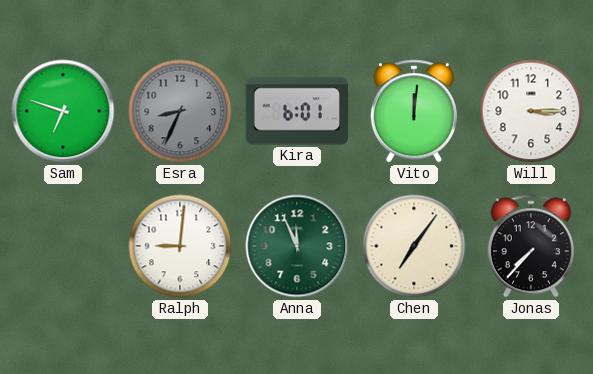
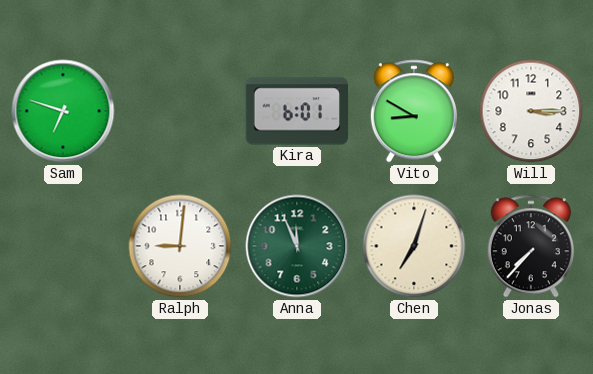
Esra: 8:34 -> none (180, 111)
Vito: 12:01 -> 8:50 (414, 111)
Chen: 7:06 -> 7:03 (414, 246)
